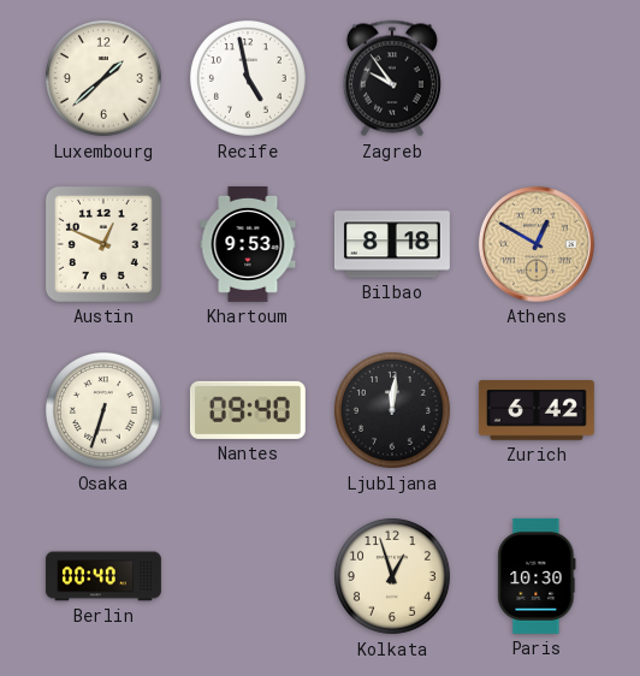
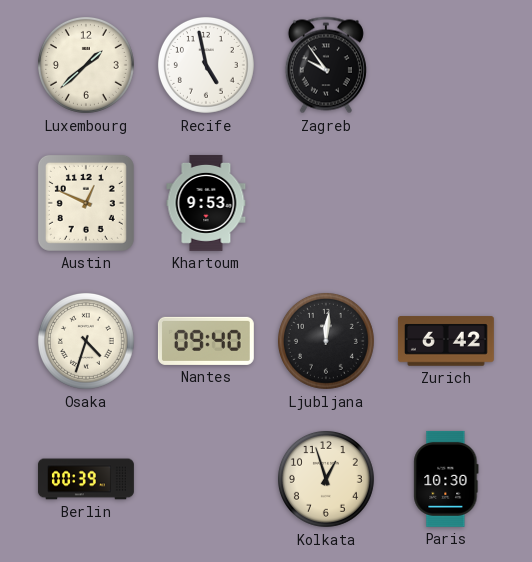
Bilbao: 8:18 -> none (392, 244)
Athens: 12:50 -> none (537, 244)
Osaka: 6:33 -> 4:33 (86, 341)
Berlin: 00:40 -> 00:39 (86, 479)
